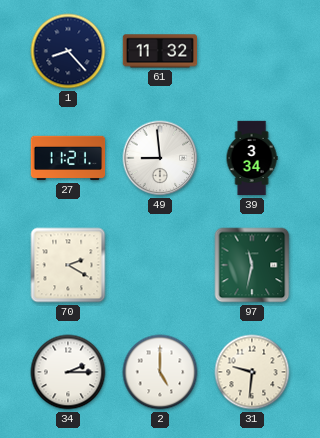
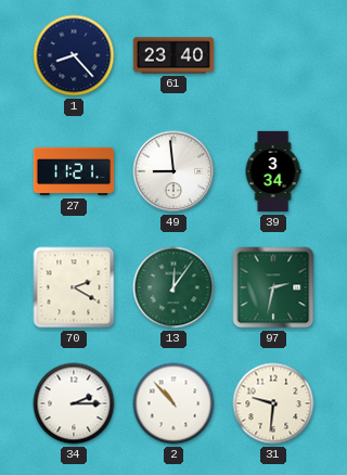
61: 11:32 -> 23:40 (173, 55)
13: none -> 12:06 (173, 287)
97: 11:32 -> 2:32 (273, 287)
2: 5:00 -> 10:53 (173, 403)
